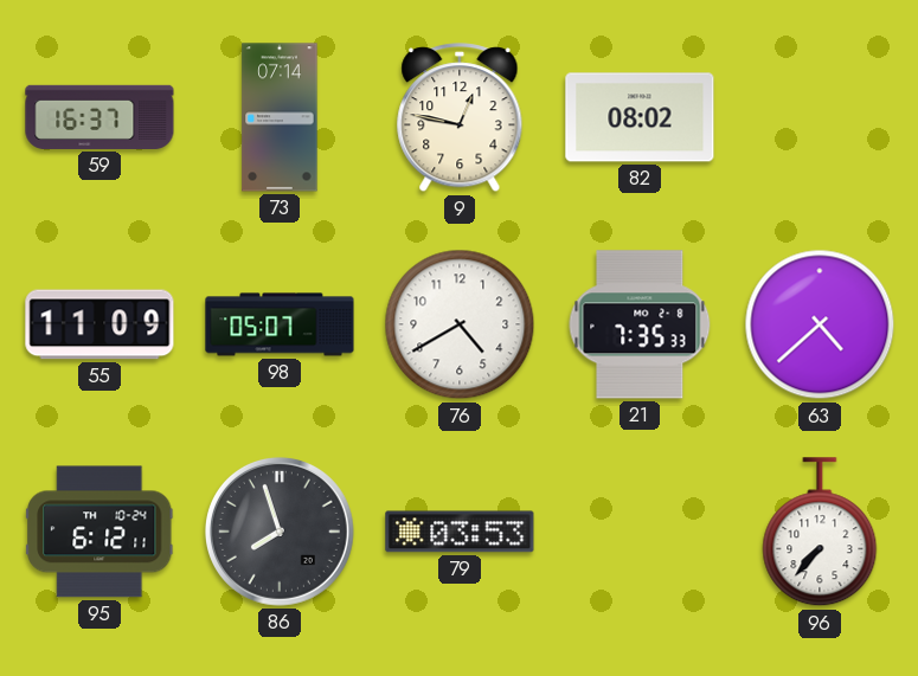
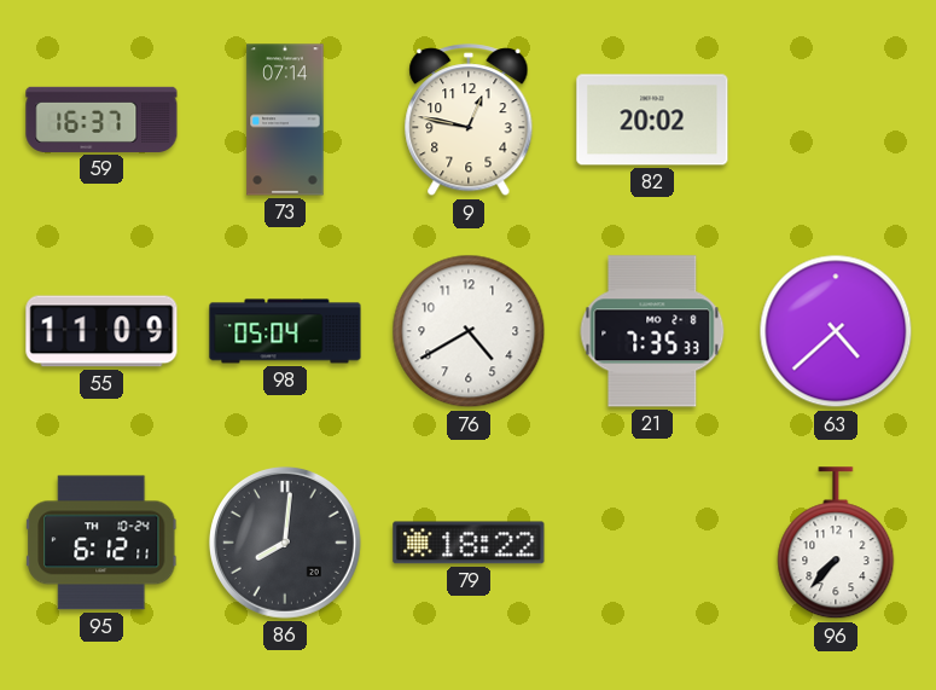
82: 08:02 -> 20:02 (652, 120)
98: 05:07 -> 05:04 (285, 331)
86: 7:57 -> 8:01 (285, 543)
79: 03:53 -> 18:22 (469, 543)
